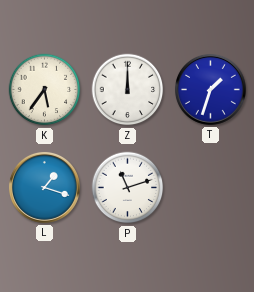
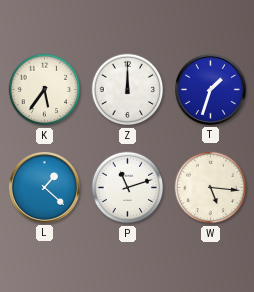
L: 1:18 -> 1:22 (44, 187)
W: none -> 5:16 (211, 188)
